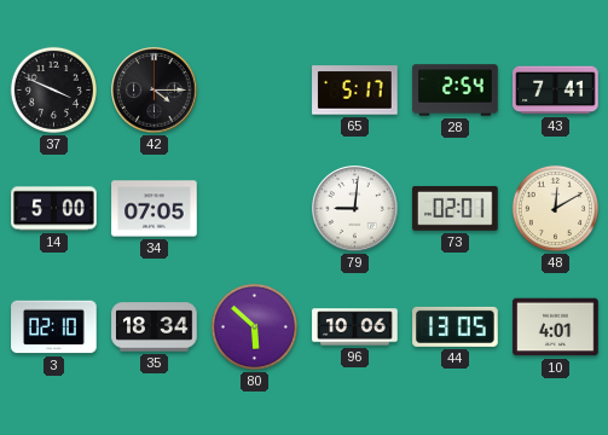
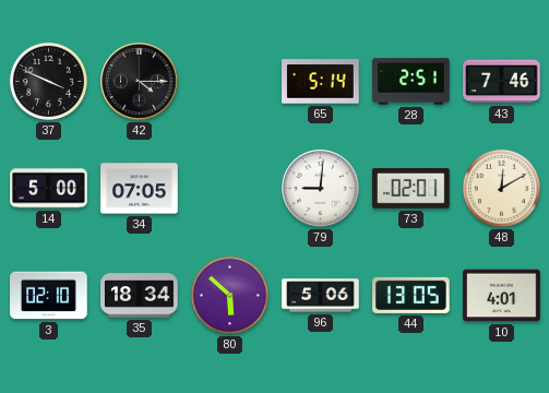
65: 5:17 -> 5:14 (321, 82)
28: 2:54 -> 2:51 (411, 82)
43: 7:41 -> 7:46 (502, 82)
96: 10:06 -> 5:06 (321, 296)
